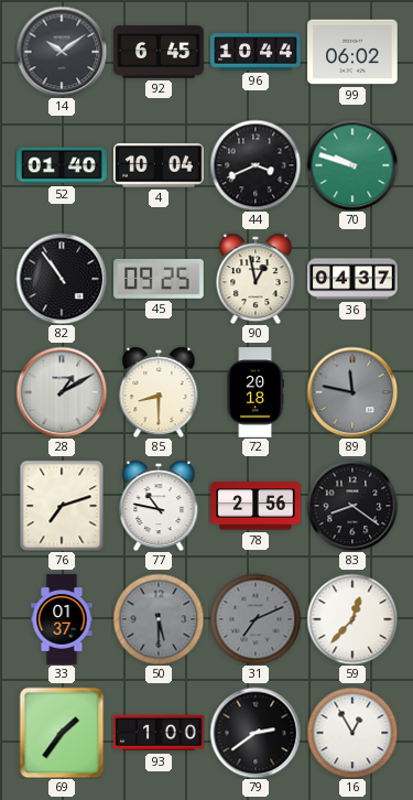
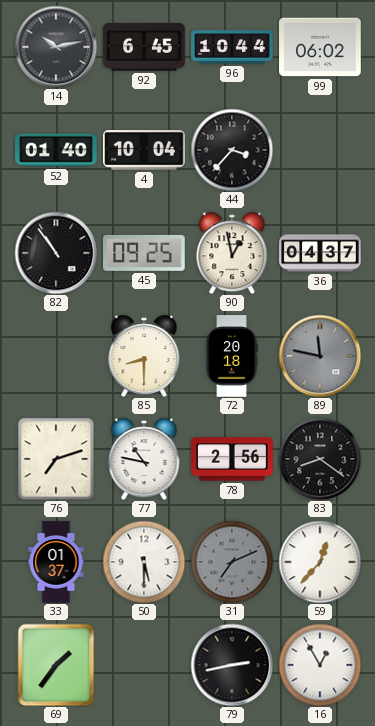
14: 10:09 -> 10:13 (56, 47)
44: 3:41 -> 3:37 (232, 150)
70: 9:48 -> none (352, 165)
28: 1:10 -> none (62, 392)
50 dial: grey -> white (144, 562)
93: 1:00 -> none (159, 733)
79: 2:39 -> 2:43 (232, 665)
